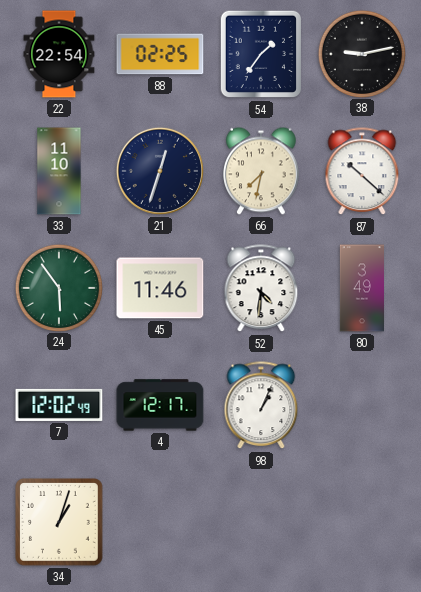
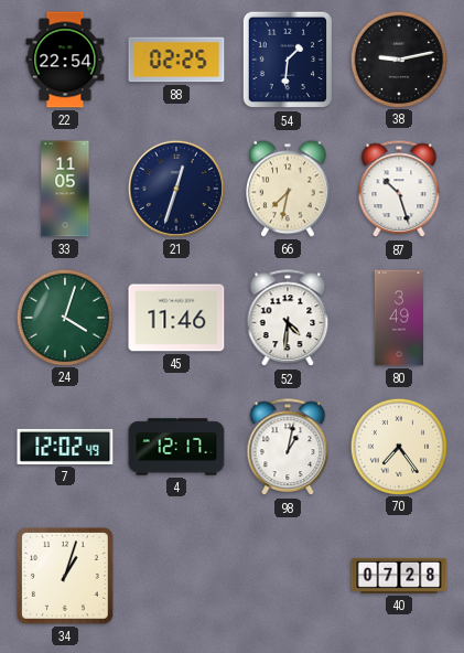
54: 1:36 -> 1:31 (287, 60)
33: 11:10 -> 11:05 (65, 189)
87: 10:22 -> 10:27 (399, 190)
24: 5:54 -> 4:03 (64, 317)
98: 1:04 -> 1:02 (288, 448)
70: none -> 7:24 (398, 446)
40: none -> 07:28 (399, 576)
